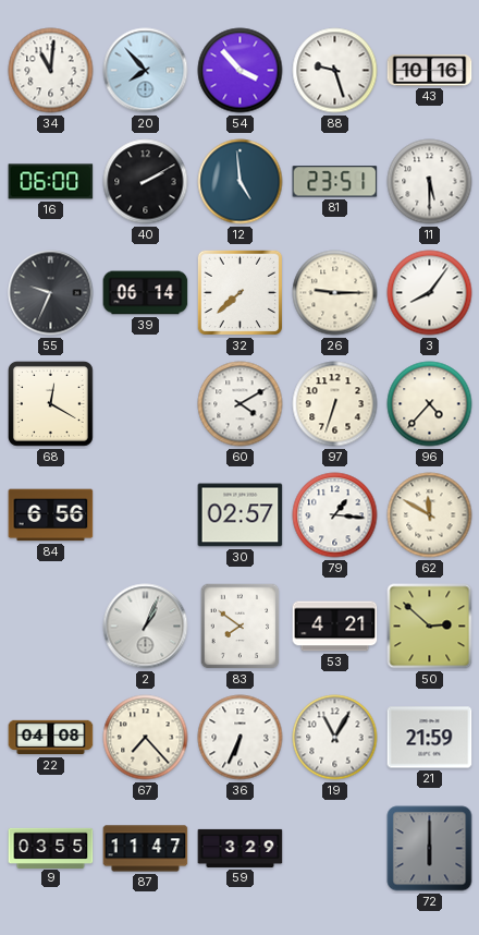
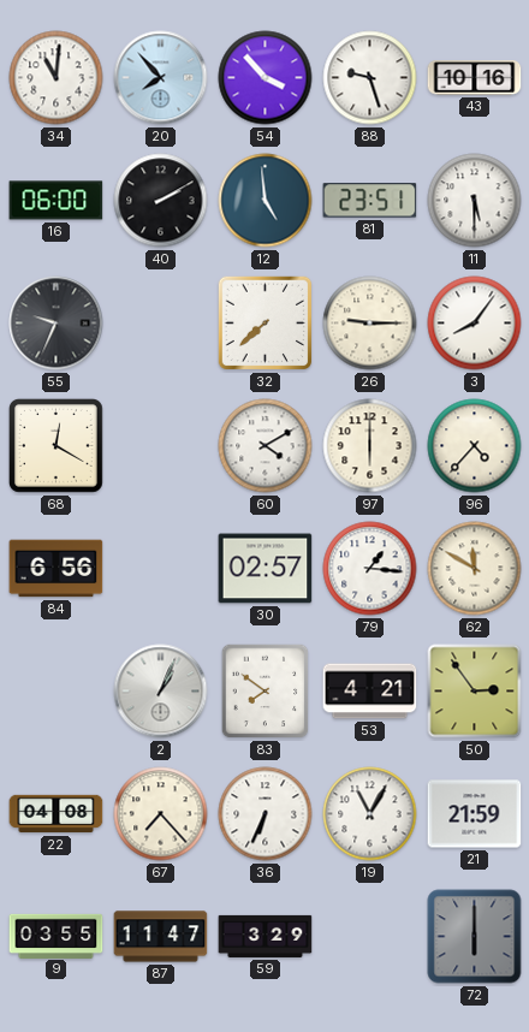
39: 06:14 -> none (146, 293)
97: 6:33 -> 6:00 (370, 446)
50: 2:52 -> 2:54 (475, 692)
